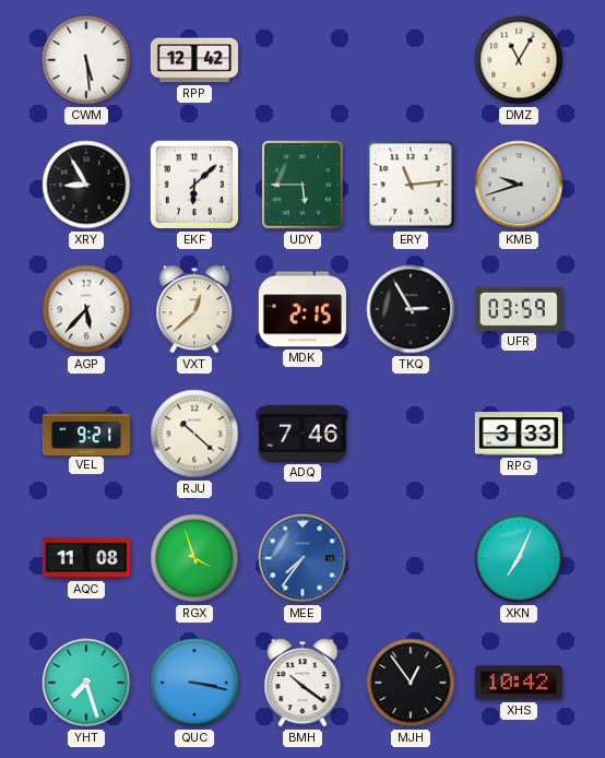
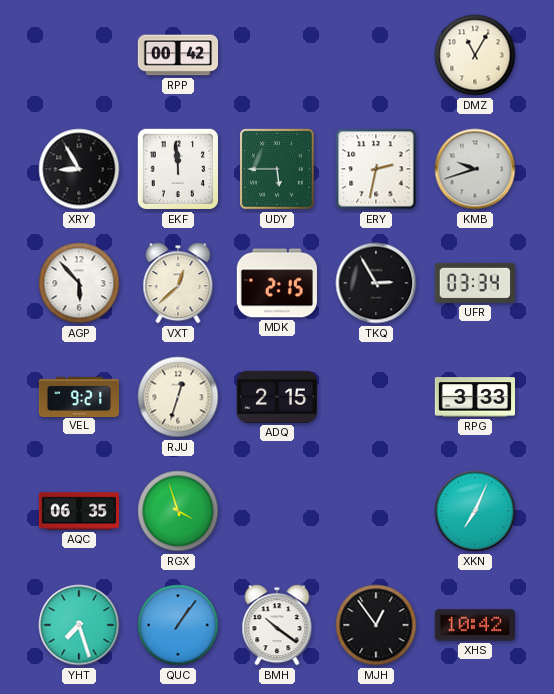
CWM: 5:29 -> none (86, 60)
RPP: 12:42 -> 00:42 (177, 55)
EKF: 6:08 -> 11:59 (178, 169)
ERY: 11:14 -> 2:32 (376, 169)
AGP: 5:37 -> 5:53 (79, 283)
UFR: 03:59 -> 03:34 (475, 283)
RJU: 10:22 -> 12:33 (178, 397)
ADQ: 7:46 -> 2:15 (276, 397)
AQC: 11:08 -> 06:35 (78, 511)
MEE: 7:36 -> none (302, 558)
QUC: 3:17 -> 1:06 (178, 625)
